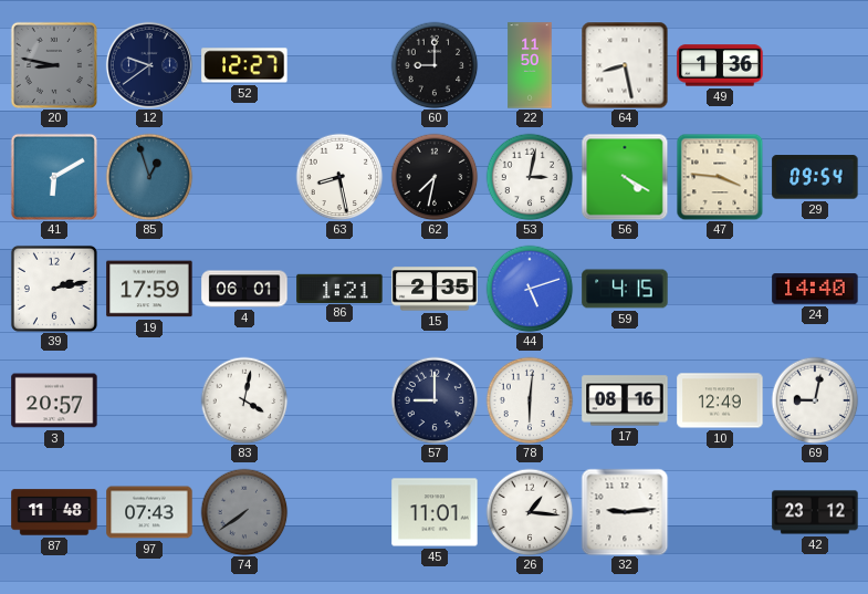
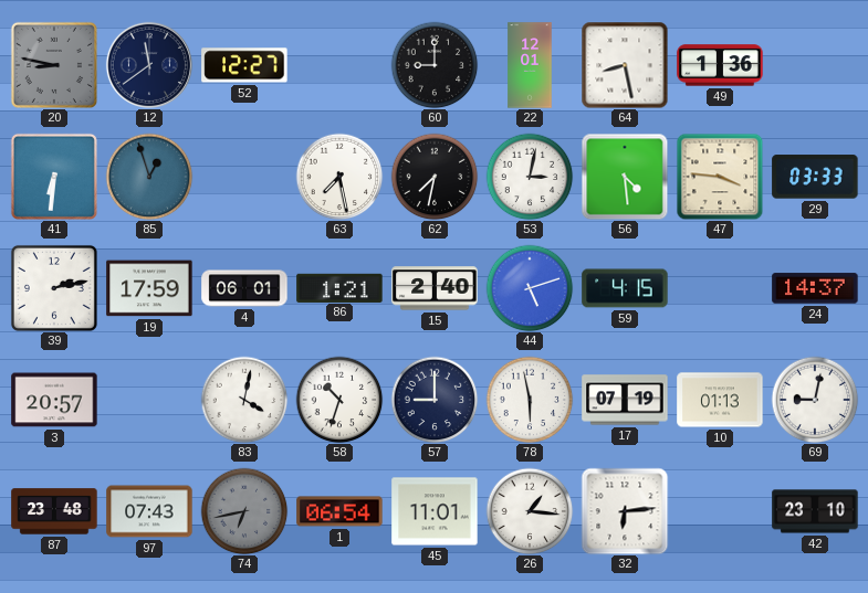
12: 9:39 -> 11:39 (149, 65)
22: 11:50 -> 12:01 (530, 65)
41: 6:10 -> 6:31 (54, 177)
63: 8:28 -> 7:28 (339, 177)
56: 4:20 -> 4:29 (625, 177)
29: 09:54 -> 03:33 (815, 177)
15: 2:35 -> 2:40 (435, 288)
24: 14:40 -> 14:37 (815, 288)
58: none -> 10:33 (339, 400)
78: 6:01 -> 5:58 (530, 400)
17: 08:16 -> 07:19 (625, 400)
10: 12:49 -> 01:13 (720, 400)
87: 11:48 -> 23:48 (54, 511)
74: 7:39 -> 6:43 (244, 511)
1: none -> 06:54 (339, 511)
32: 9:14 -> 6:14 (625, 511)
42: 23:12 -> 23:10 (815, 511)
